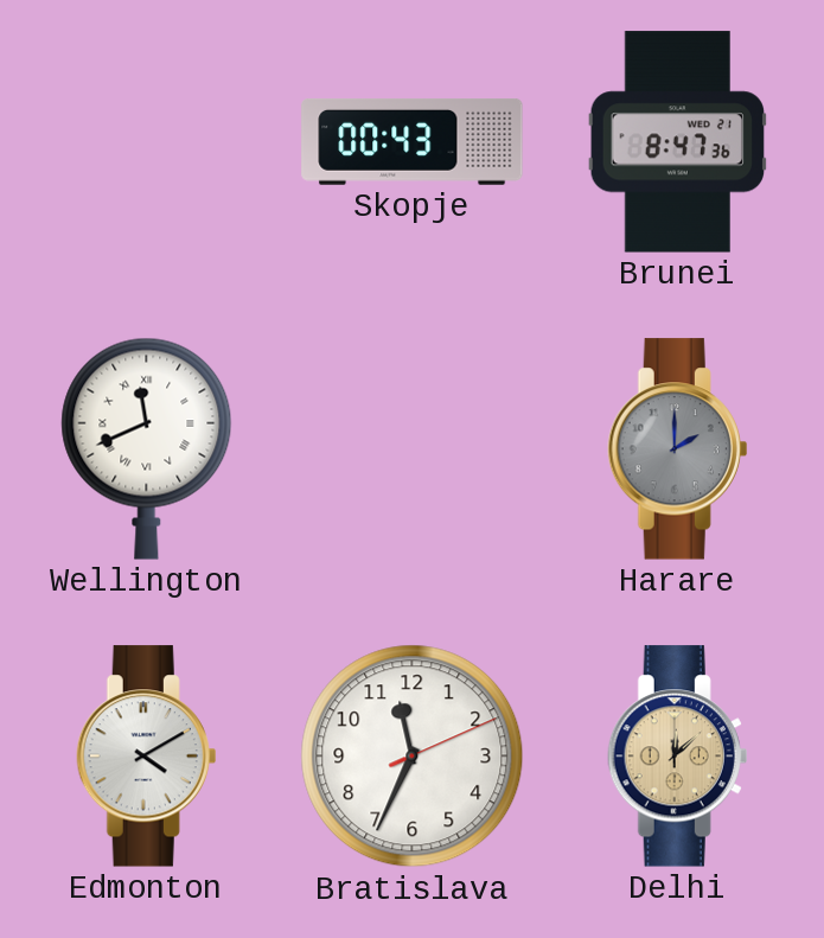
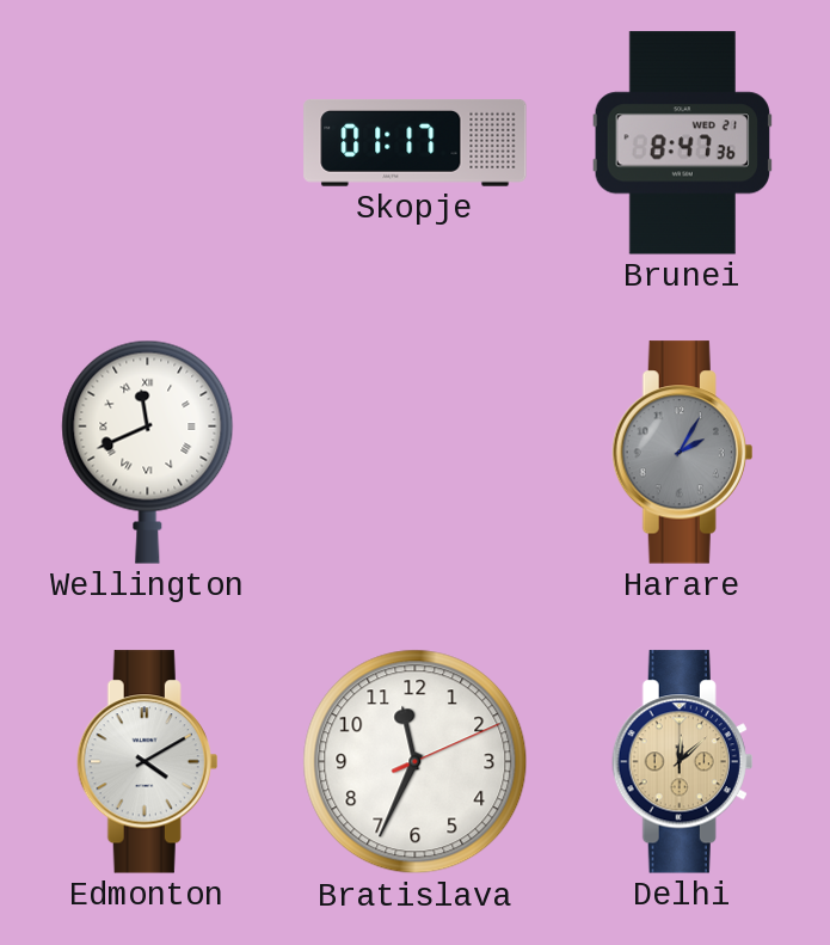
Skopje: 00:43 -> 01:17 (416, 143)
Harare: 2:00 -> 2:05 (683, 453)
